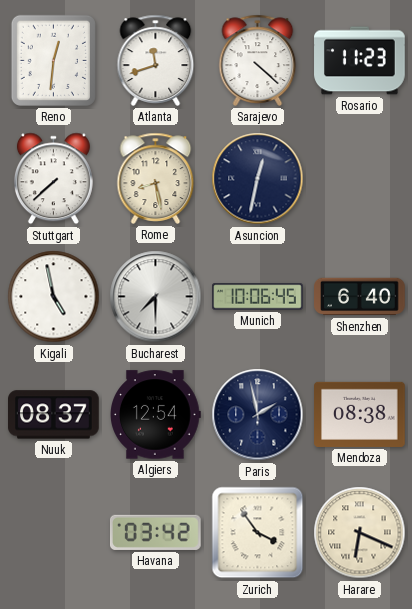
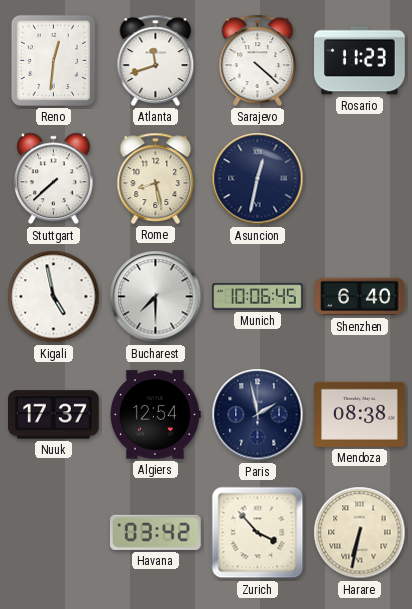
Nuuk: 08:37 -> 17:37 (54, 415)
Zurich: 3:54 -> 3:53 (258, 533)
Harare: 6:19 -> 6:32 (360, 533)
